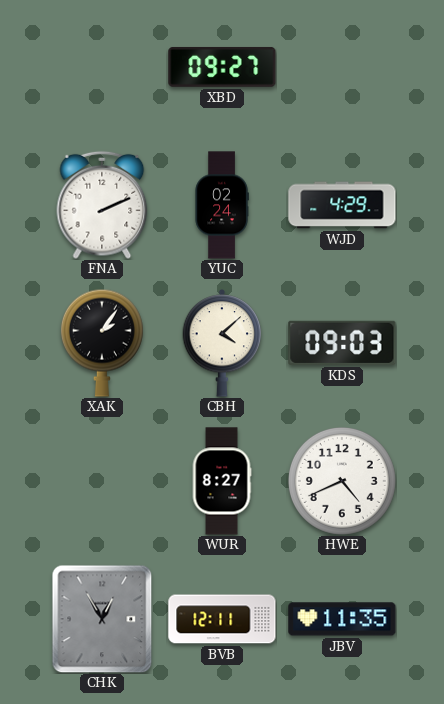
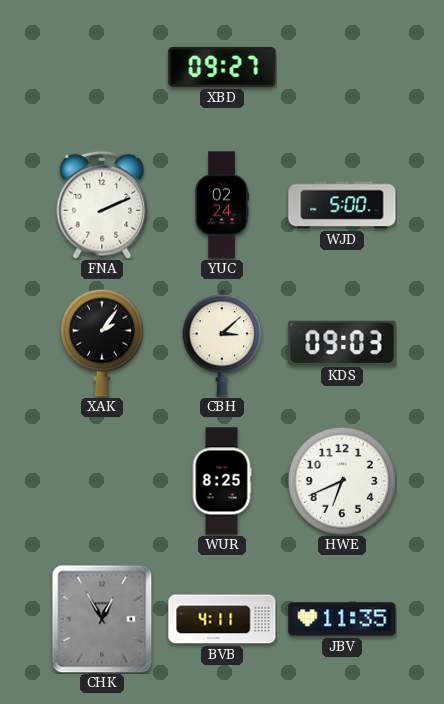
WJD: 4:29 -> 5:00 (342, 205)
CBH: 4:08 -> 3:08 (222, 343)
WUR: 8:27 -> 8:25 (222, 481)
HWE: 4:41 -> 6:41 (342, 481)
BVB: 12:11 -> 4:11 (222, 619)
